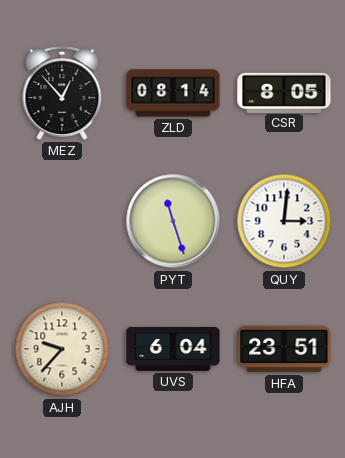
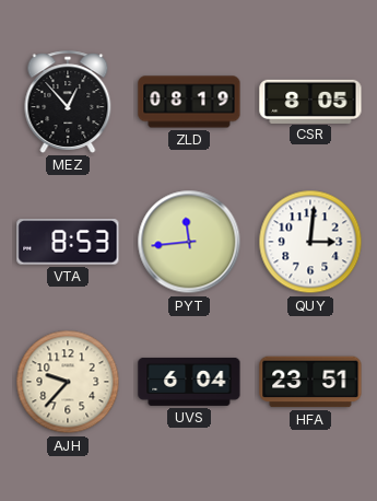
ZLD: 08:14 -> 08:19 (189, 102)
VTA: none -> 8:53 (68, 242)
PYT: 11:27 -> 11:44 (189, 242)
